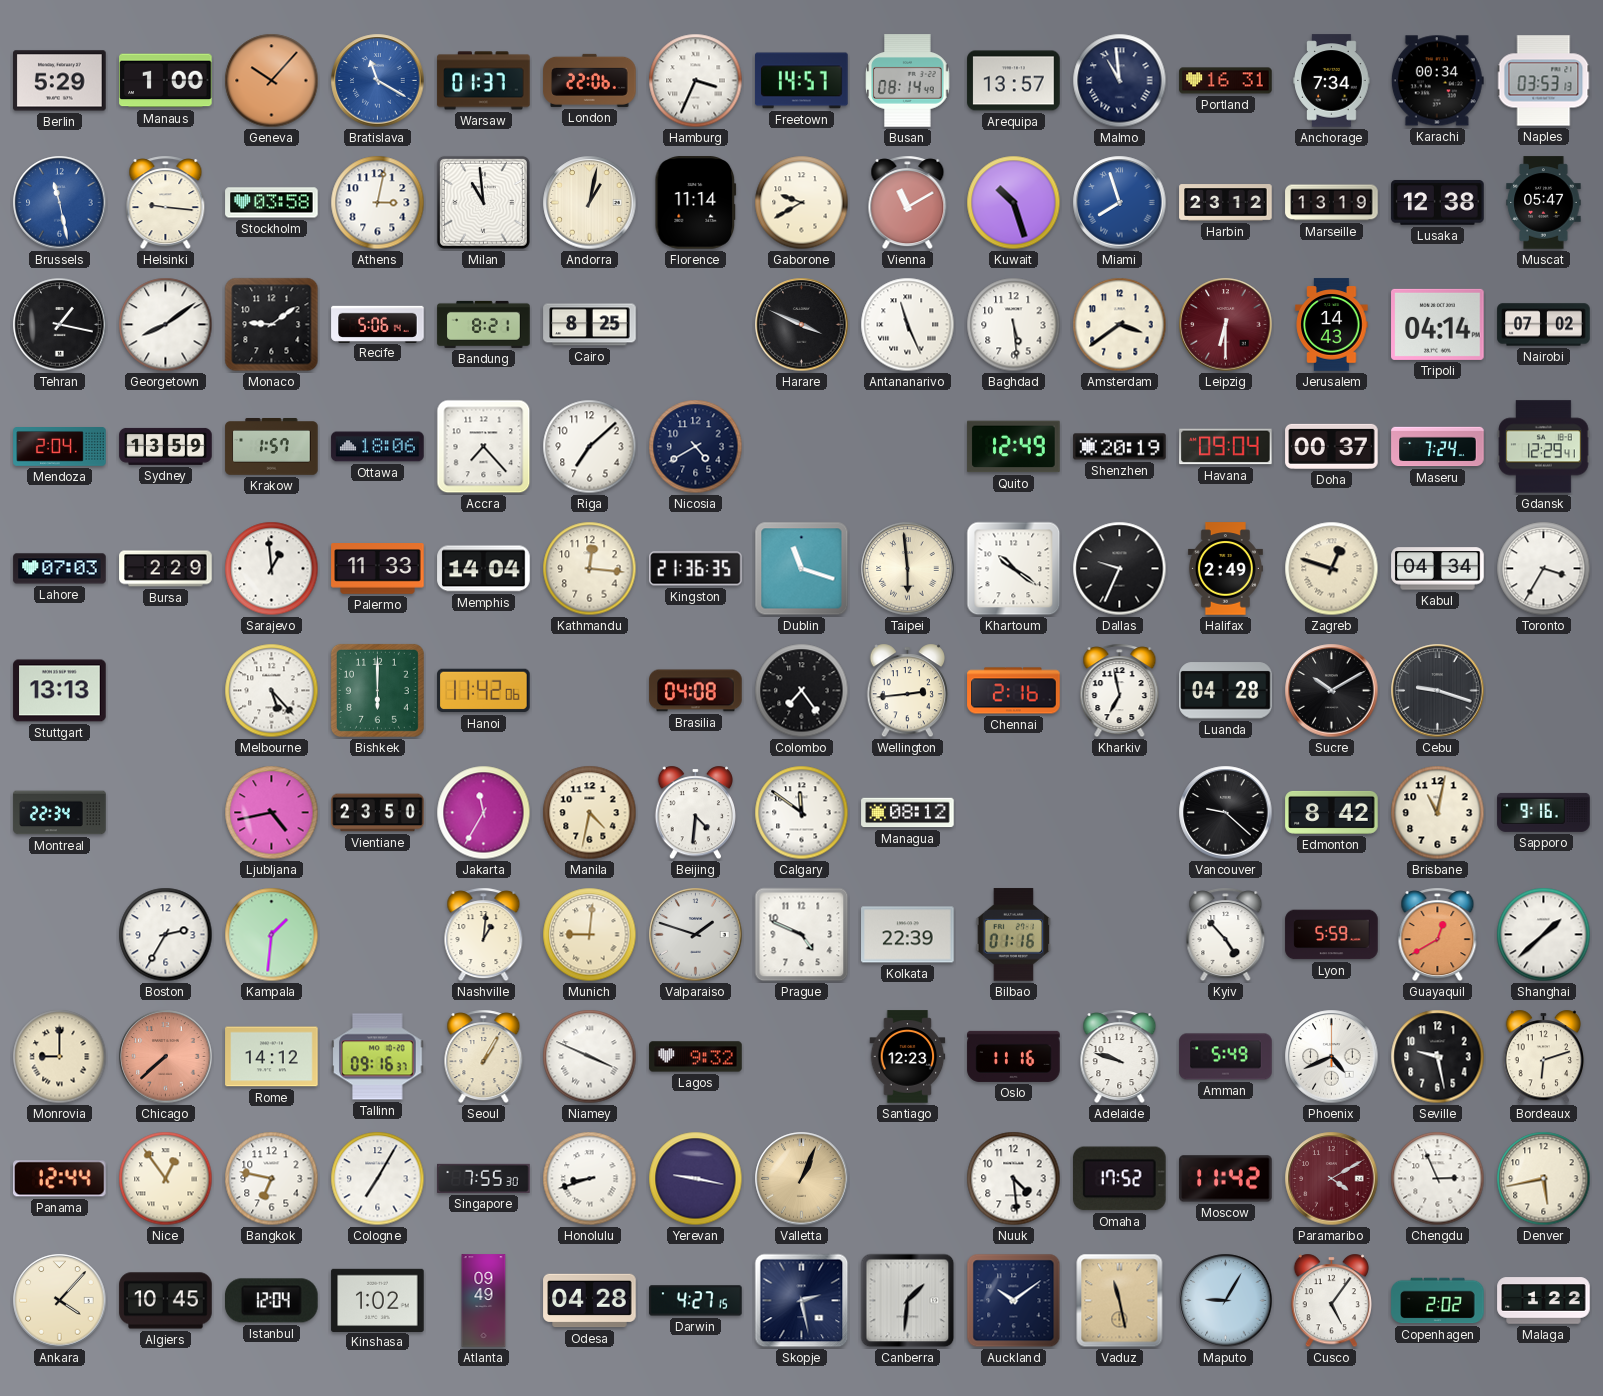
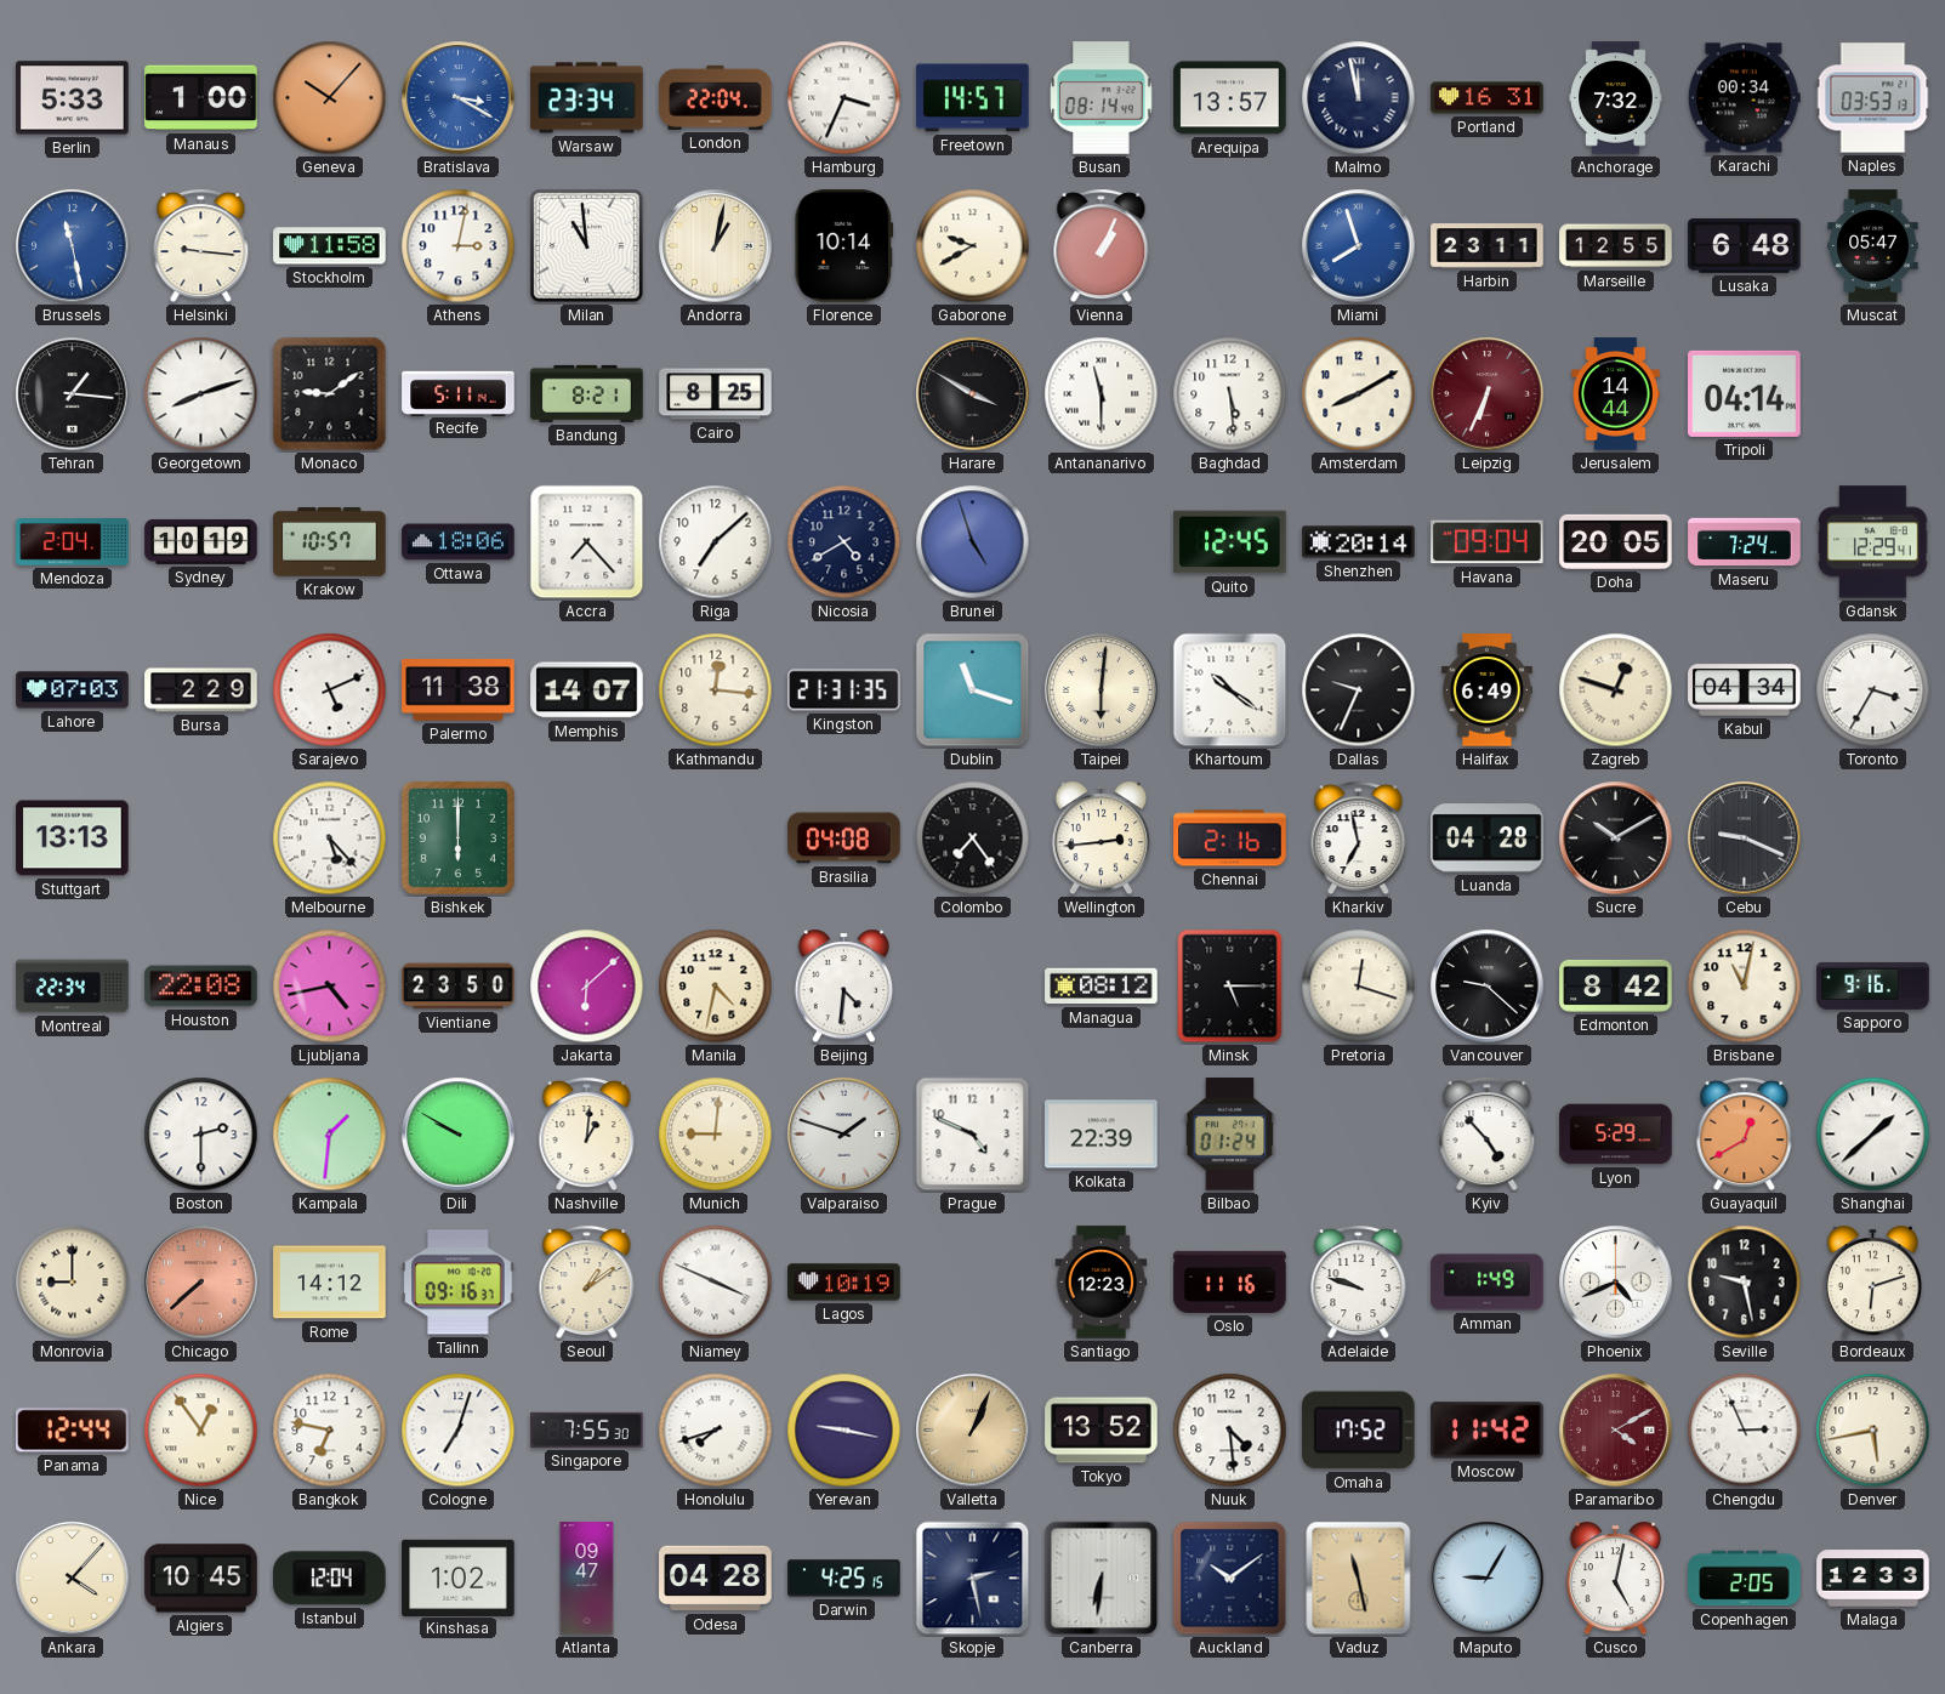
Berlin: 5:29 -> 5:33 (73, 98)
Bratislava: 11:20 -> 3:20 (459, 98)
Warsaw: 01:37 -> 23:34 (587, 98)
London: 22:06 -> 22:04 (716, 97)
Malmo: 10:59 -> 11:58 (1359, 98)
Anchorage: 7:34 -> 7:32 (1616, 98)
Stockholm: 03:58 -> 11:58 (330, 246)
Florence: 11:14 -> 10:14 (844, 246)
Vienna: 11:10 -> 1:04 (1102, 246)
Kuwait: 10:27 -> none (1014, 203)
Harbin: 23:12 -> 23:11 (1488, 246)
Marseille: 13:19 -> 12:55 (1616, 246)
Lusaka: 12:38 -> 6:48 (1745, 245)
Tehran: 1:17 -> 1:16 (73, 394)
Georgetown: 8:09 -> 8:12 (201, 394)
Recife: 5:06 -> 5:11 (459, 393)
Harare: 3:49 -> 3:50 (973, 394)
Antananarivo: 11:26 -> 11:30 (1102, 394)
Amsterdam: 3:39 -> 8:10 (1359, 394)
Leipzig: 6:30 -> 6:34 (1488, 394)
Jerusalem: 14:43 -> 14:44 (1616, 394)
Nairobi: 07:02 -> none (1544, 325)
Sydney: 13:59 -> 10:19 (201, 541)
Krakow: 1:57 -> 10:57 (330, 542)
Brunei: none -> 4:57 (973, 542)
Quito: 12:49 -> 12:45 (1230, 542)
Shenzhen: 20:19 -> 20:14 (1359, 542)
Doha: 00:37 -> 20:05 (1616, 541)
Sarajevo: 12:59 -> 5:11 (330, 690)
Palermo: 11:33 -> 11:38 (459, 690)
Memphis: 14:04 -> 14:07 (587, 690)
Kingston: 21:36 -> 21:31 (844, 690)
Taipei: 5:59 -> 6:01 (1102, 690)
Halifax: 2:49 -> 6:49 (1486, 690)
Hanoi: 11:42 -> none (484, 691)
Cebu: 9:18 -> 9:19 (1745, 839)
Houston: none -> 22:08 (201, 987)
Jakarta: 11:35 -> 6:08 (587, 987)
Calgary: 11:51 -> none (802, 813)
Minsk: none -> 5:15 (1230, 987)
Pretoria: none -> 12:18 (1359, 987)
Boston: 2:35 -> 2:30 (201, 1135)
Dili: none -> 9:50 (459, 1135)
Bilbao: 01:16 -> 01:24 (1230, 1135)
Lyon: 5:59 -> 5:29 (1616, 1135)
Seoul: 1:05 -> 1:09 (587, 1283)
Lagos: 9:32 -> 10:19 (844, 1283)
Amman: 5:49 -> 1:49 (1488, 1283)
Cologne: 7:05 -> 7:03 (459, 1431)
Honolulu: 8:42 -> 7:42 (716, 1431)
Tokyo: none -> 13:52 (1102, 1431)
Atlanta: 09:49 -> 09:47 (587, 1579)
Darwin: 4:27 -> 4:25 (844, 1579)
Canberra: 1:31 -> 6:31 (1102, 1579)
Cusco: 5:06 -> 5:02 (1615, 1579)
Copenhagen: 2:02 -> 2:05 (1745, 1579)
Malaga: 1:22 -> 12:33 (1873, 1579)
